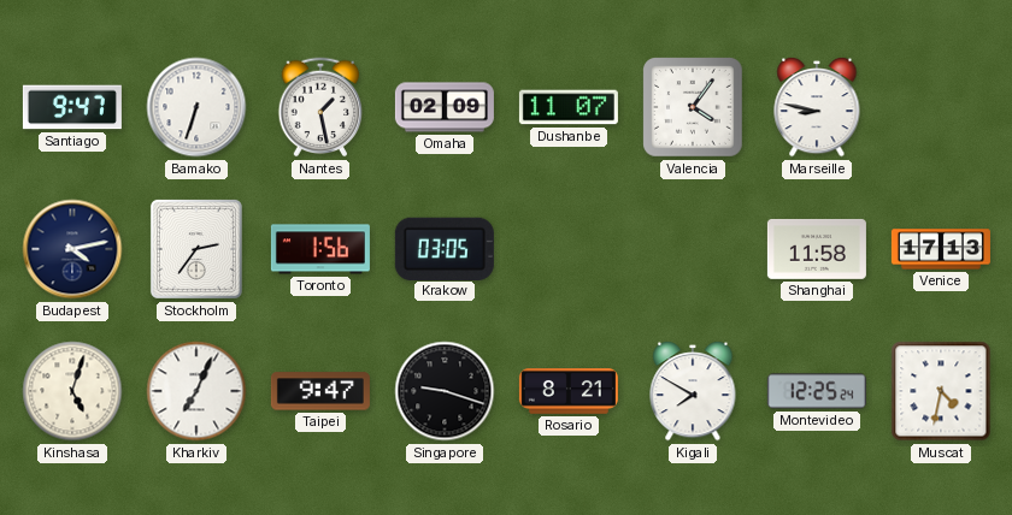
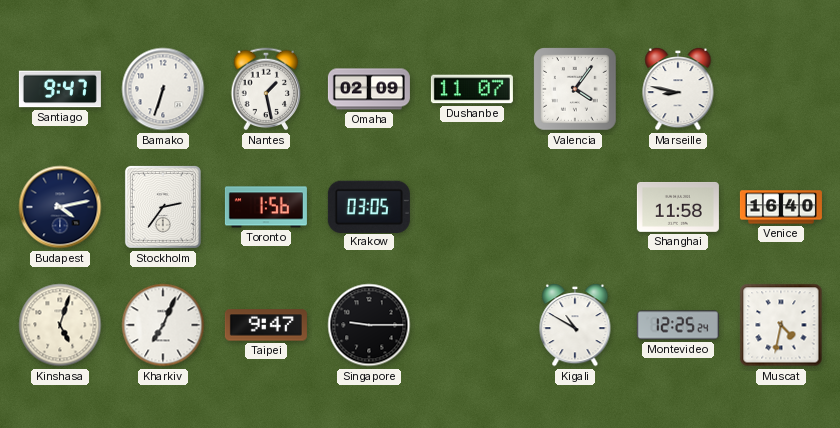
Venice: 17:13 -> 16:40 (781, 207)
Singapore: 9:18 -> 9:15 (369, 325)
Rosario: 8:21 -> none (569, 391)
Kigali: 7:50 -> 10:50 (575, 326)
